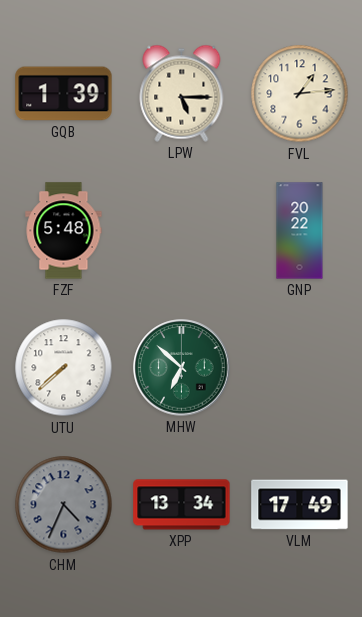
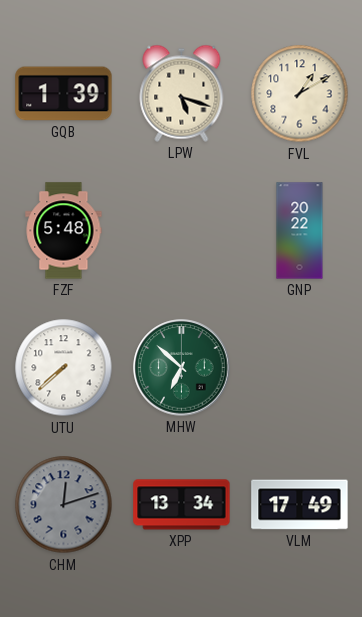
LPW: 5:15 -> 5:18 (182, 93)
FVL: 1:14 -> 1:10 (300, 94)
CHM: 4:34 -> 12:12 (64, 505)
